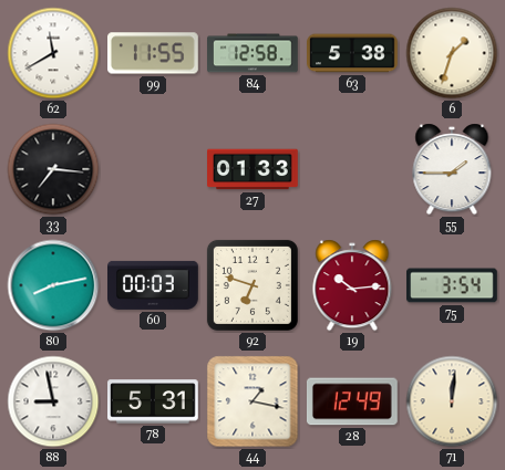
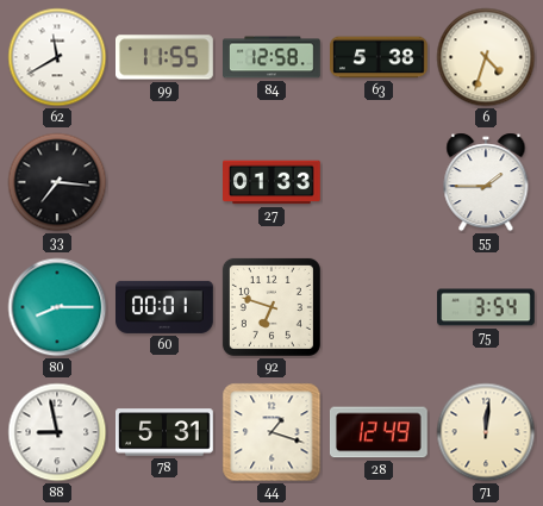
6: 1:33 -> 4:33 (486, 57)
80: 8:13 -> 8:15 (57, 307)
60: 00:03 -> 00:01 (166, 307)
19: 10:14 -> none (352, 285)
44: 1:17 -> 1:18 (271, 432)
